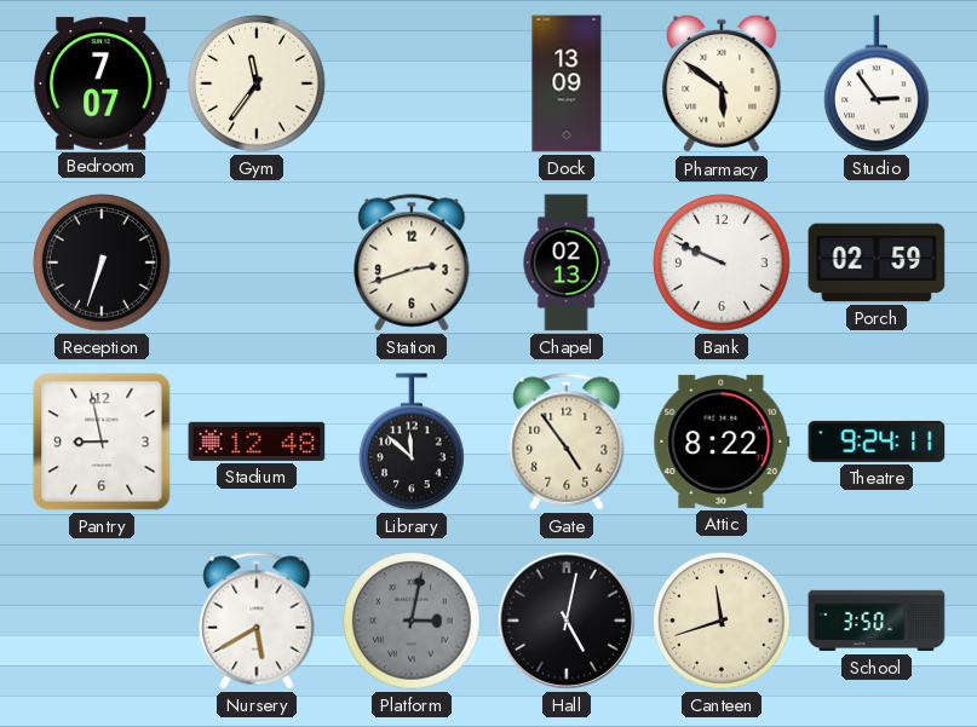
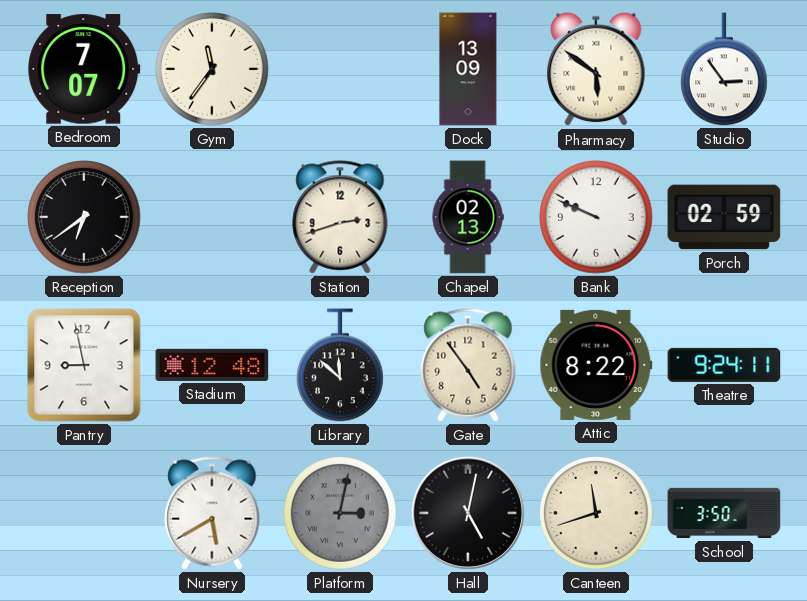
Reception: 6:33 -> 6:39 (84, 217)
